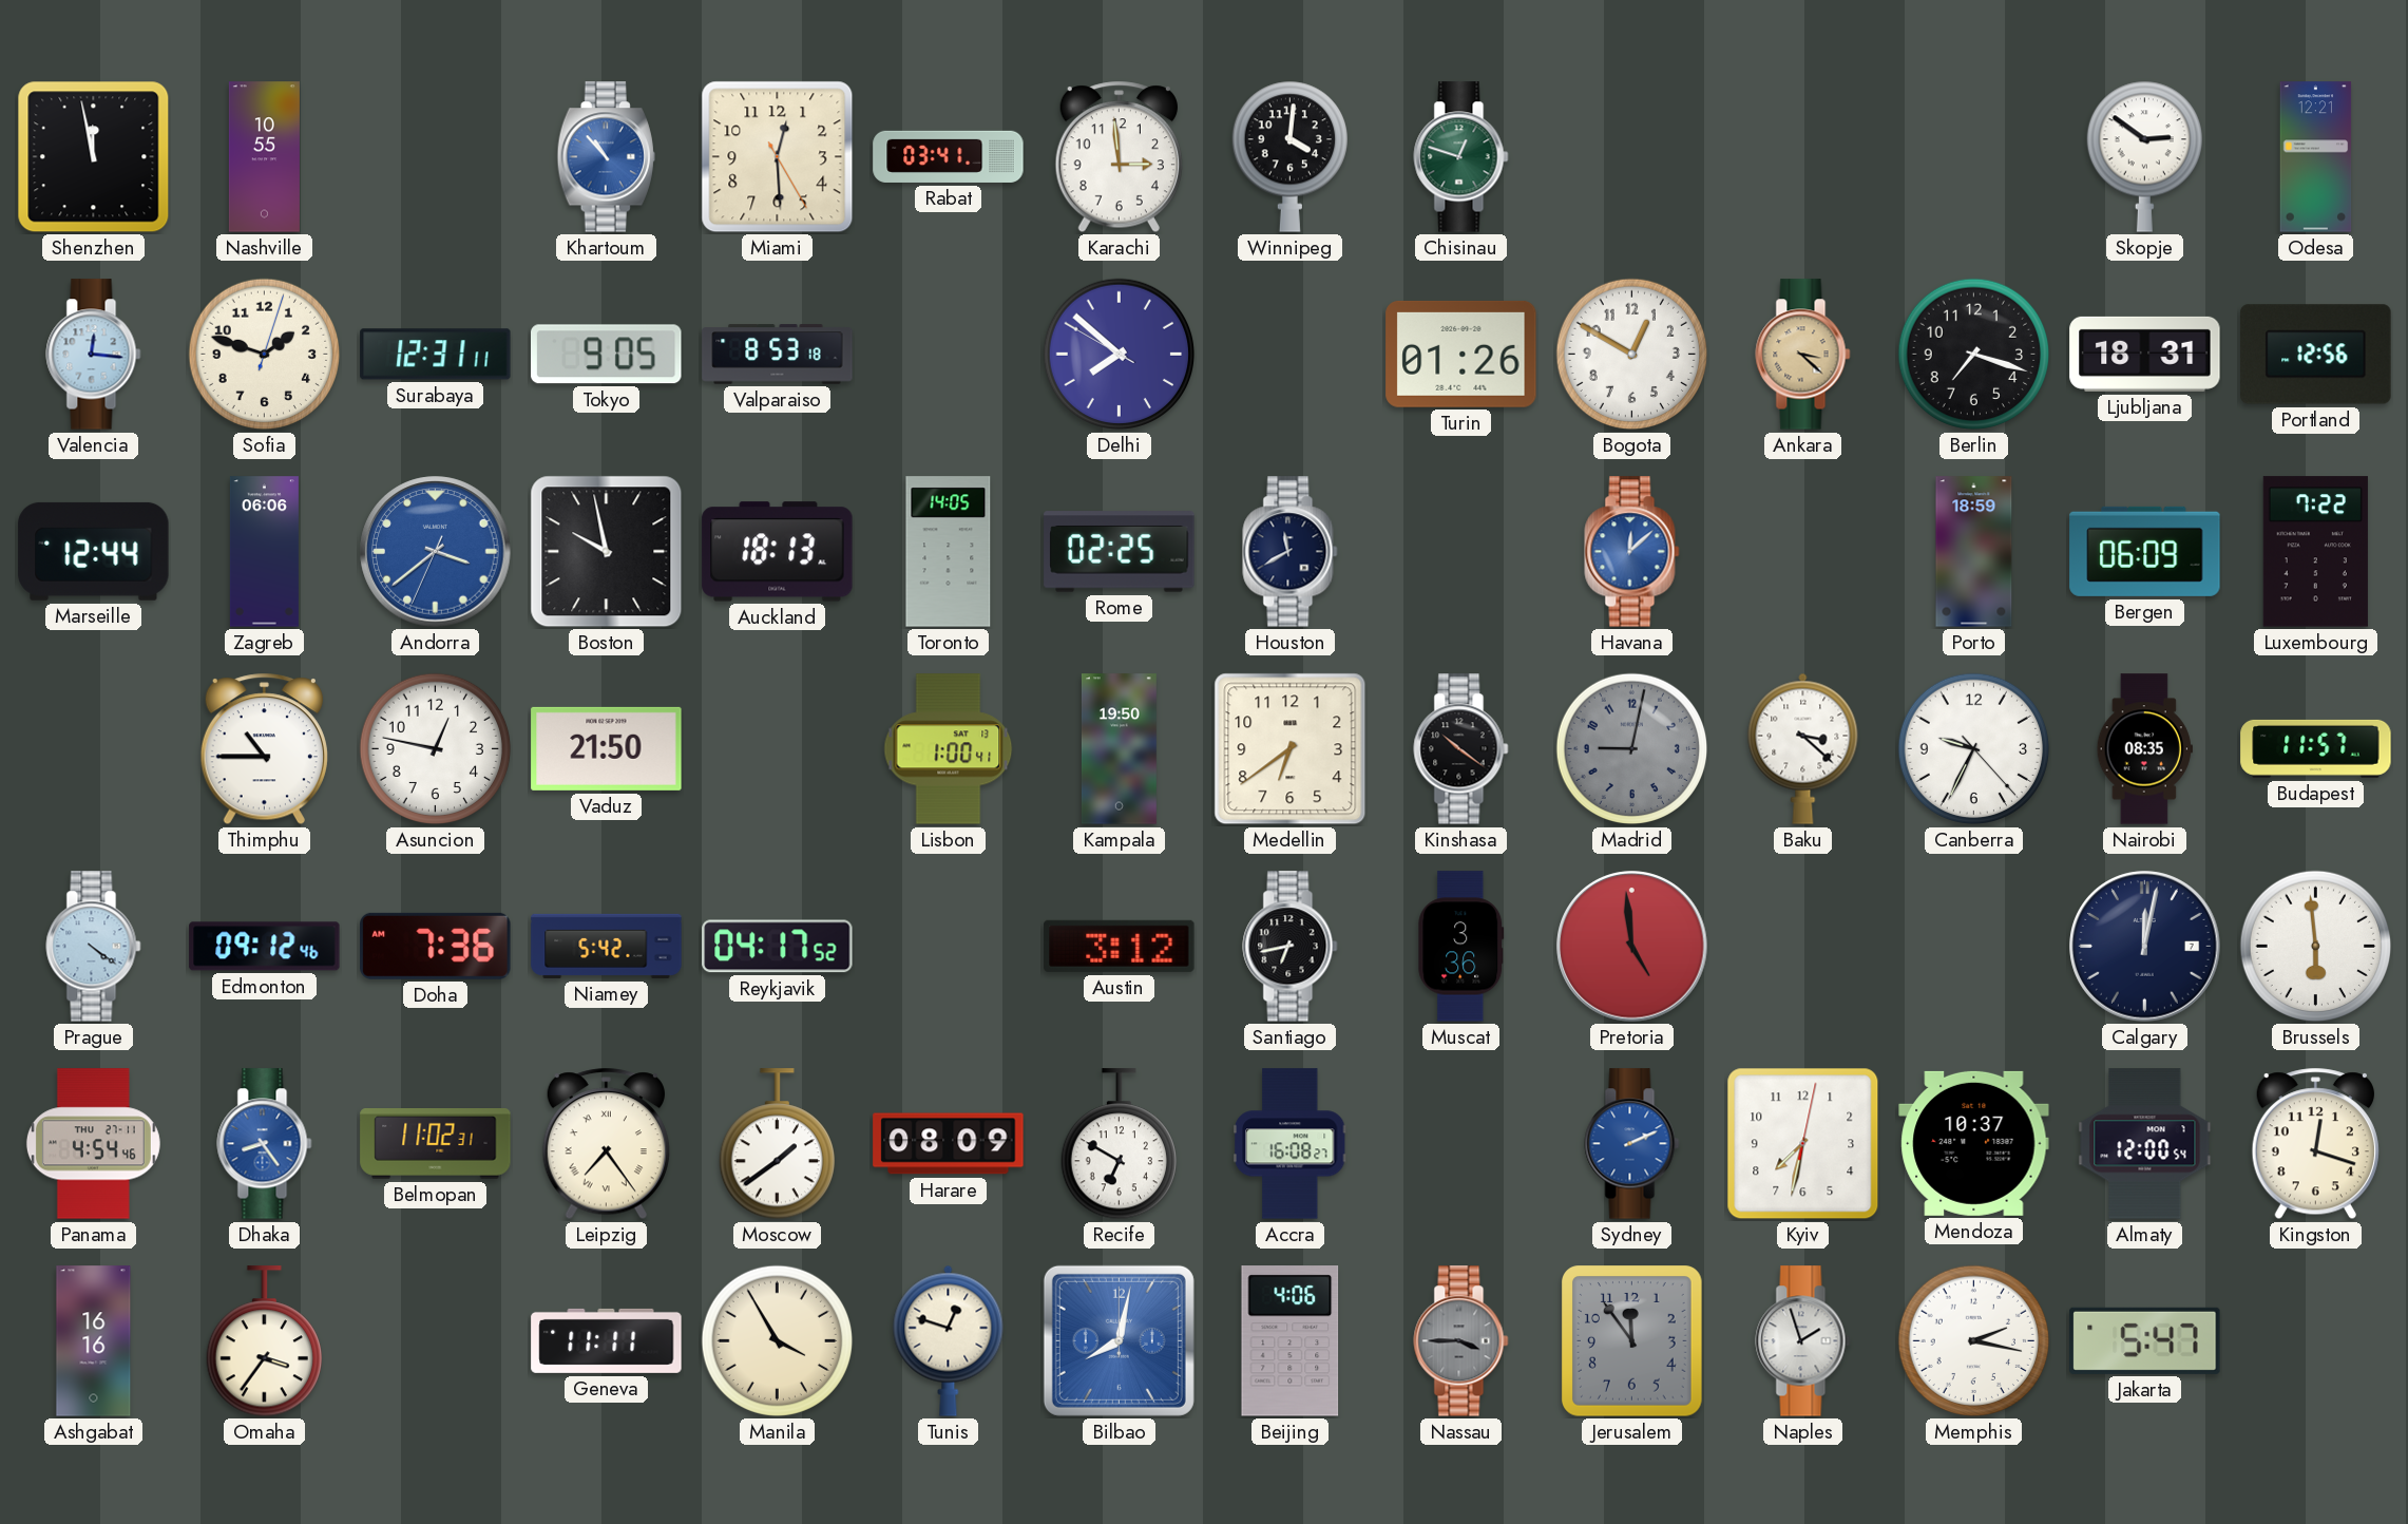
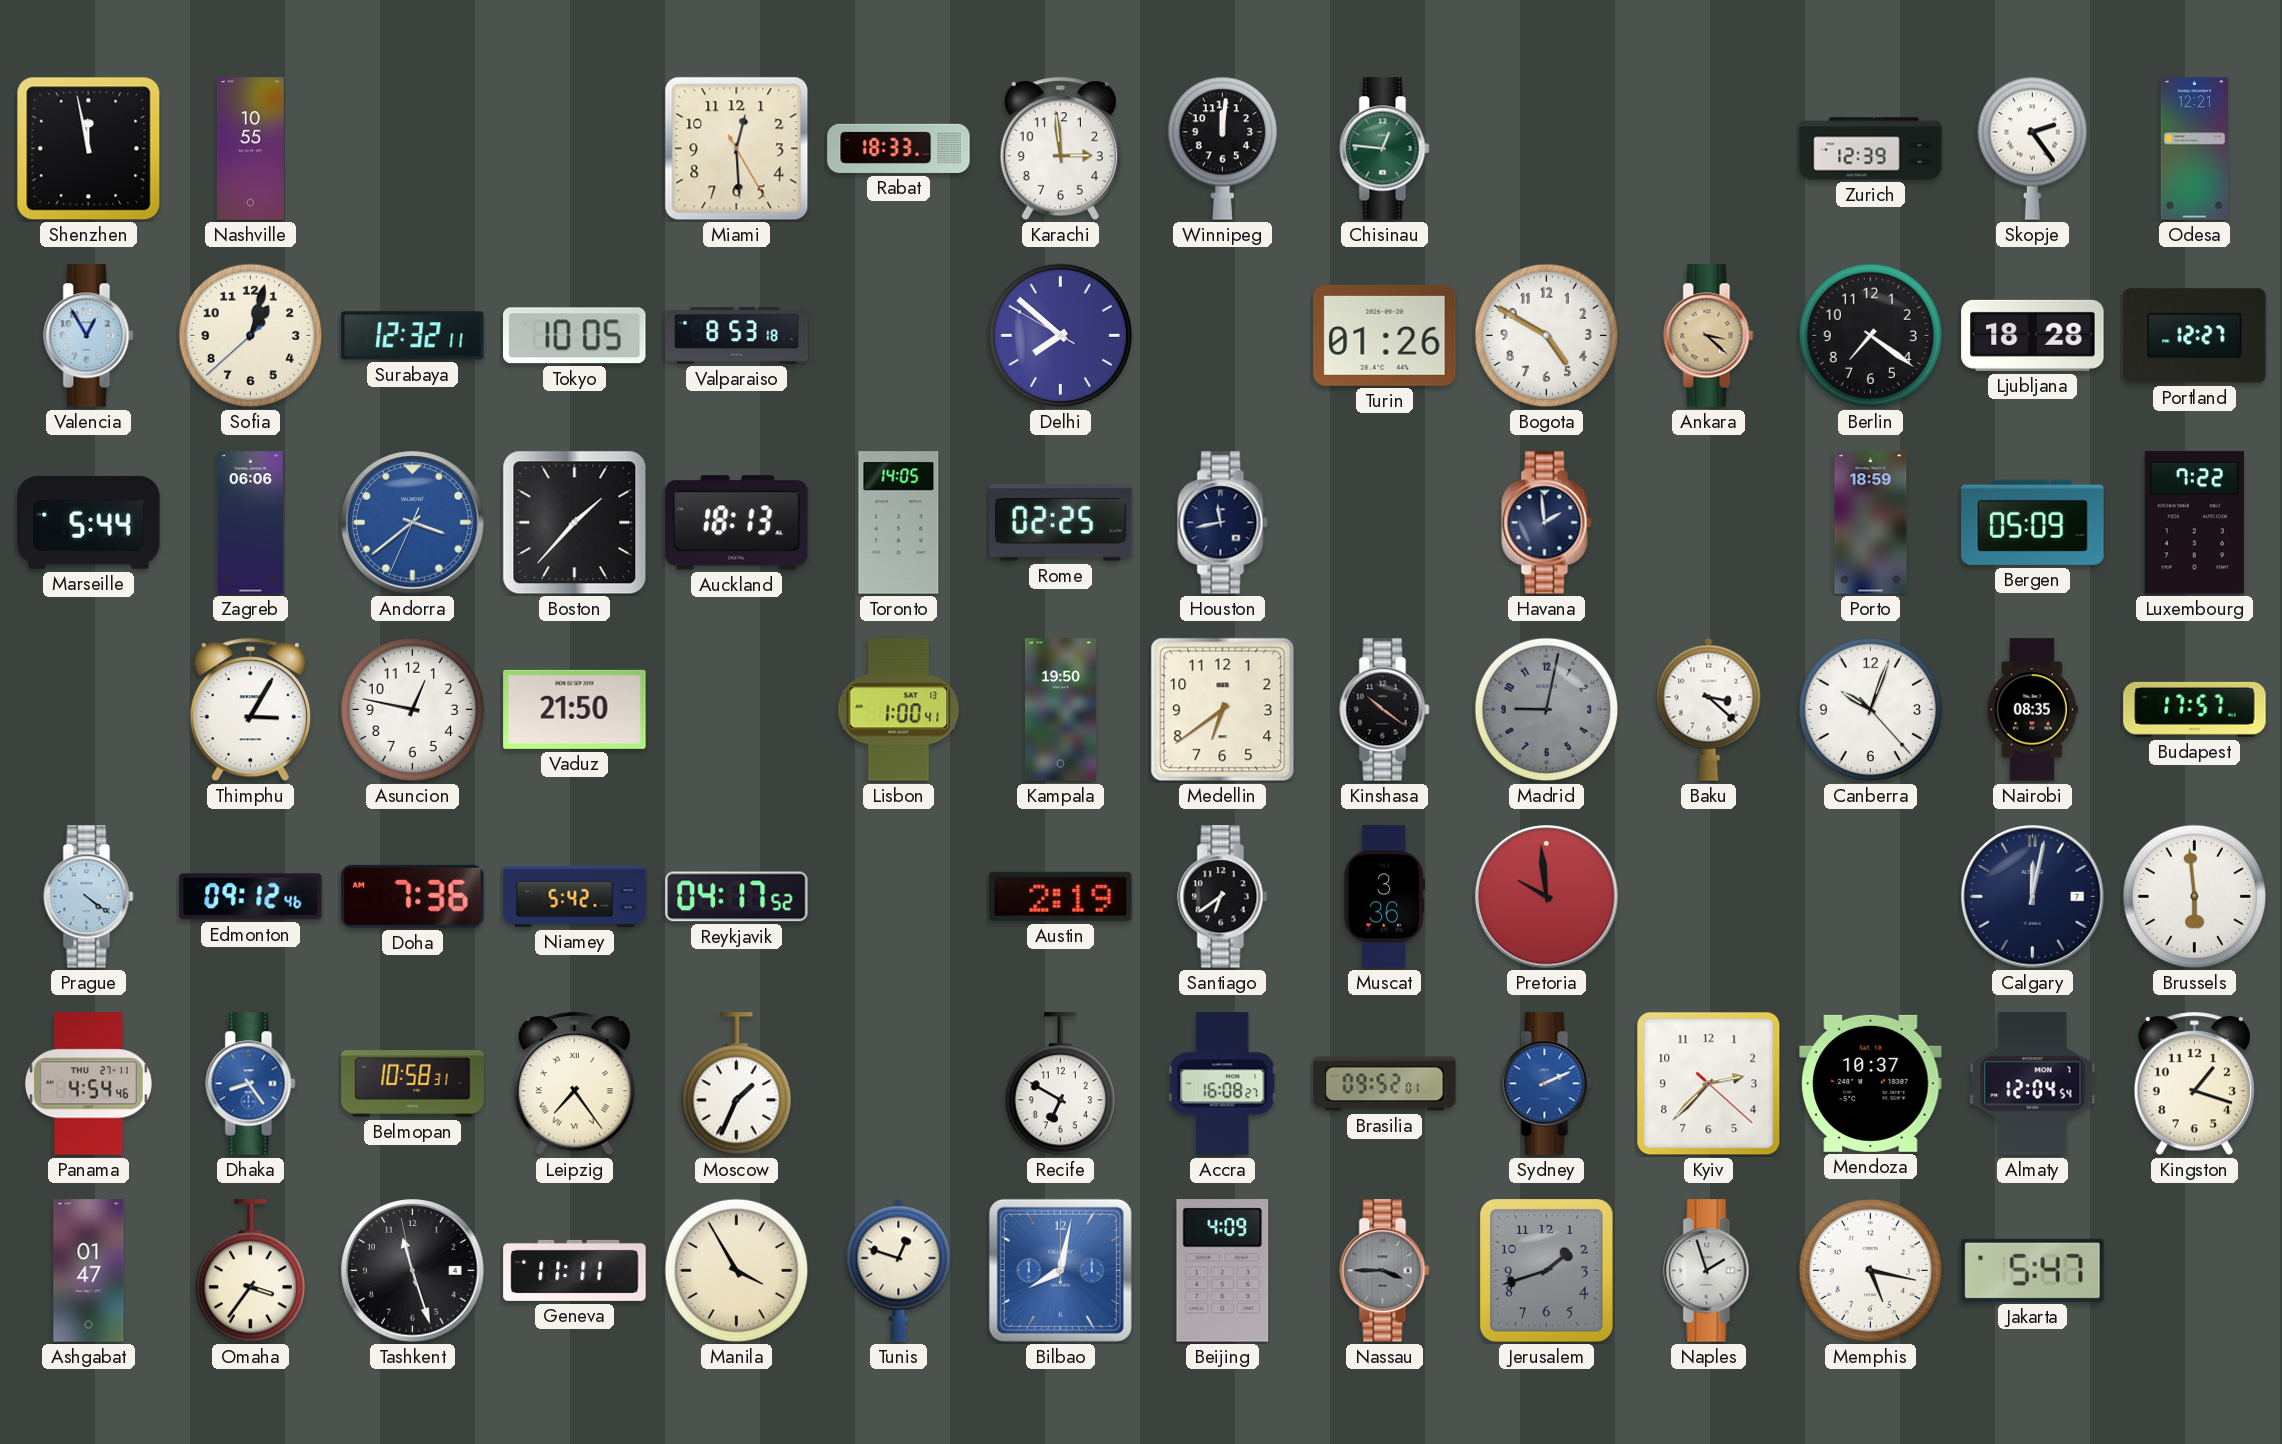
Khartoum: 10:53 -> none (606, 157)
Rabat: 03:41 -> 18:33 (899, 148)
Winnipeg: 4:01 -> 12:01 (1222, 148)
Chisinau: 12:48 -> 12:46 (1385, 149)
Zurich: none -> 12:39 (1871, 149)
Skopje: 2:51 -> 2:24 (2032, 148)
Valencia: 12:16 -> 12:55 (89, 336)
Sofia: 1:48 -> 1:02 (251, 336)
Surabaya: 12:31 -> 12:32 (413, 336)
Tokyo: 9:05 -> 10:05 (575, 336)
Bogota: 12:50 -> 4:50 (1547, 336)
Berlin: 7:18 -> 7:21 (1871, 336)
Ljubljana: 18:31 -> 18:28 (2033, 335)
Portland: 12:56 -> 12:27 (2195, 336)
Marseille: 12:44 -> 5:44 (89, 522)
Boston: 9:58 -> 1:37 (575, 523)
Houston: 11:40 -> 11:43 (1223, 523)
Havana: 12:08 -> 1:59 (1547, 523)
Havana dial: blue -> navy (1547, 523)
Bergen: 06:09 -> 05:09 (2033, 522)
Thimphu: 10:45 -> 3:05 (250, 710)
Canberra: 9:34 -> 10:03 (1871, 710)
Budapest: 11:57 -> 17:57 (2195, 709)
Austin: 3:12 -> 2:19 (1061, 896)
Santiago: 6:43 -> 6:39 (1223, 897)
Pretoria: 4:59 -> 9:59 (1547, 897)
Belmopan: 11:02 -> 10:58 (413, 1084)
Moscow: 1:39 -> 1:34 (736, 1084)
Harare: 08:09 -> none (949, 1144)
Brasilia: none -> 09:52 (1385, 1084)
Kyiv: 7:32 -> 2:37 (1709, 1084)
Almaty: 12:00 -> 12:04 (2033, 1084)
Kingston: 12:18 -> 1:18 (2194, 1084)
Ashgabat: 16:16 -> 01:47 (89, 1271)
Tashkent: none -> 11:26 (413, 1271)
Beijing: 4:06 -> 4:09 (1223, 1271)
Jerusalem: 11:54 -> 1:42 (1547, 1271)
Memphis: 2:17 -> 5:17 (1871, 1271)
